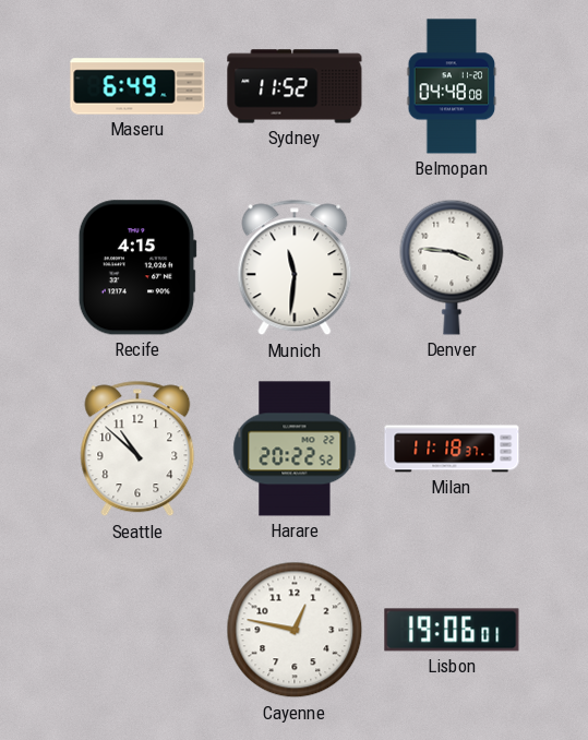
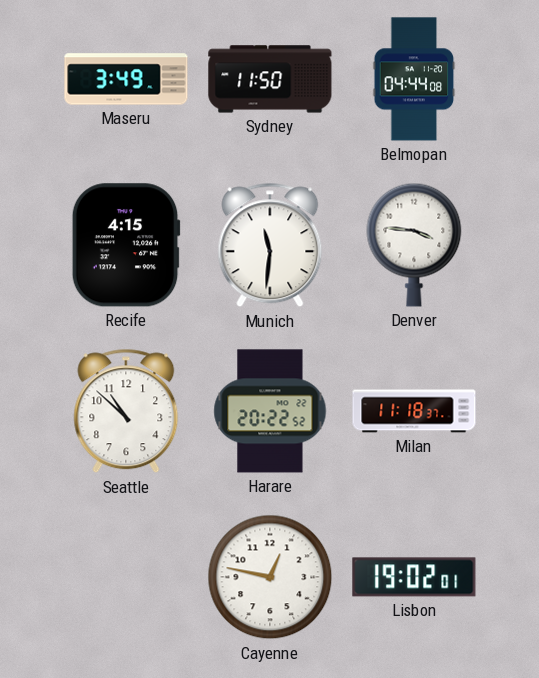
Maseru: 6:49 -> 3:49 (126, 79)
Sydney: 11:52 -> 11:50 (270, 79)
Belmopan: 04:48 -> 04:44 (414, 79)
Lisbon: 19:06 -> 19:02 (414, 577)
